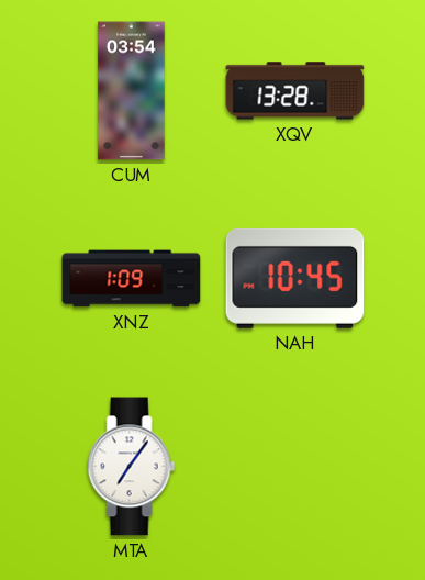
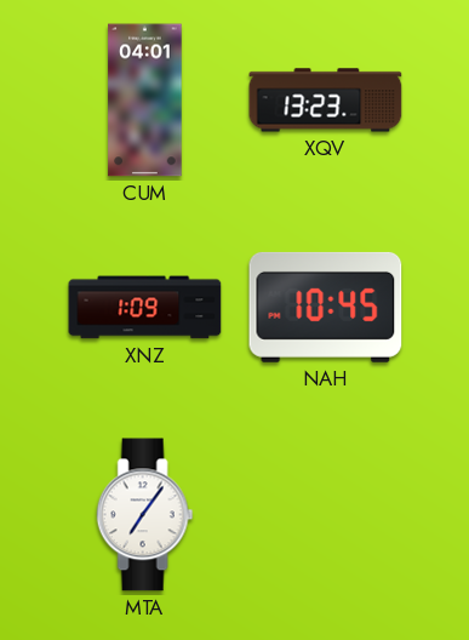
CUM: 03:54 -> 04:01 (145, 101)
XQV: 13:28 -> 13:23 (326, 101)
